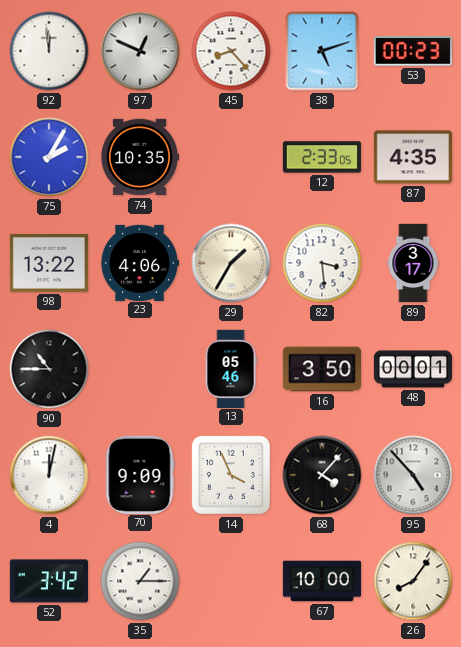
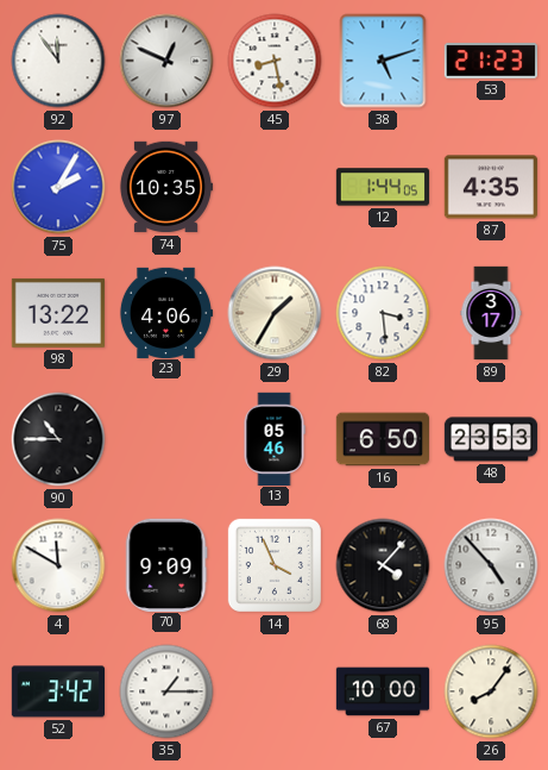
92: 11:59 -> 11:54 (58, 61)
45: 8:23 -> 8:28 (275, 61)
53: 00:23 -> 21:23 (490, 61)
12: 2:33 -> 1:44 (383, 187)
16: 3:50 -> 6:50 (382, 439)
48: 00:01 -> 23:53 (491, 439)
4: 12:02 -> 11:50 (58, 565)
